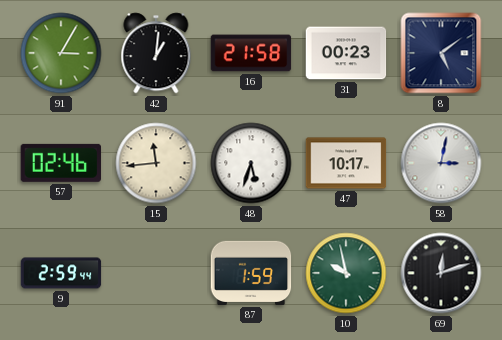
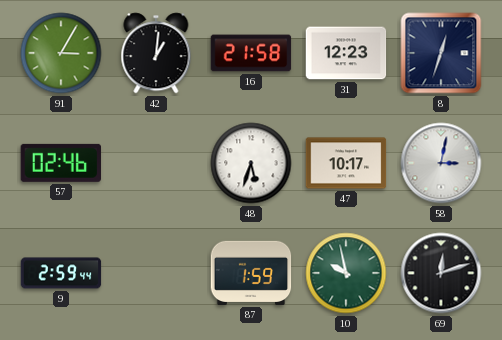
31: 00:23 -> 12:23 (346, 53)
8: 5:09 -> 12:33 (441, 53)
15: 11:44 -> none (156, 163)
